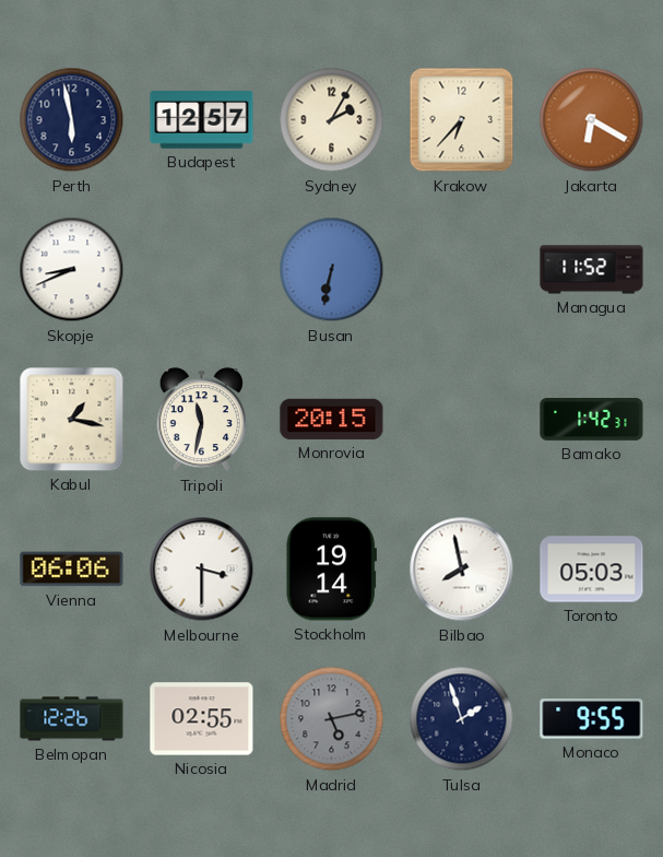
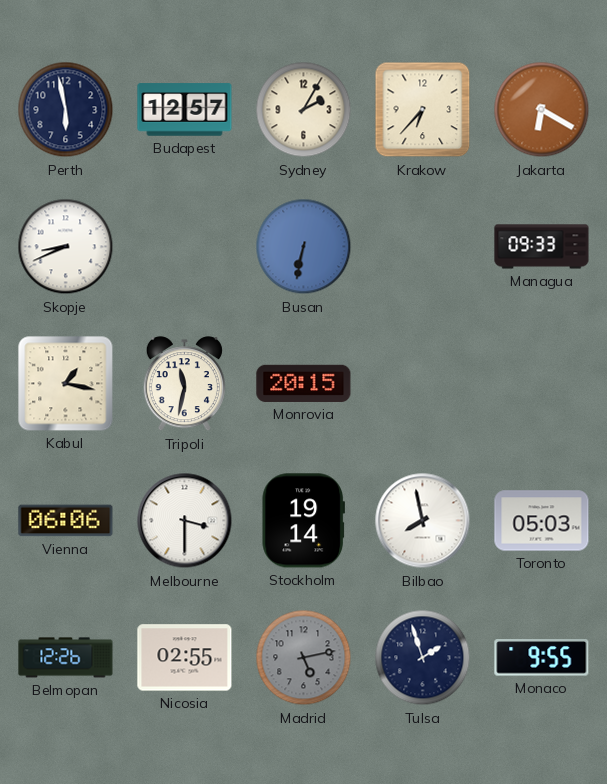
Managua: 11:52 -> 09:33 (542, 247)
Bamako: 1:42 -> none (592, 420)
